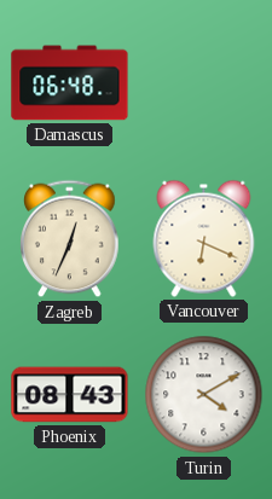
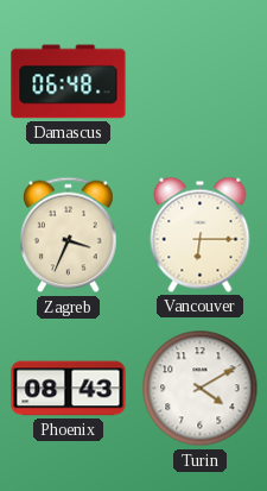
Zagreb: 12:34 -> 3:34 (69, 235)
Vancouver: 6:19 -> 6:15 (201, 234)
